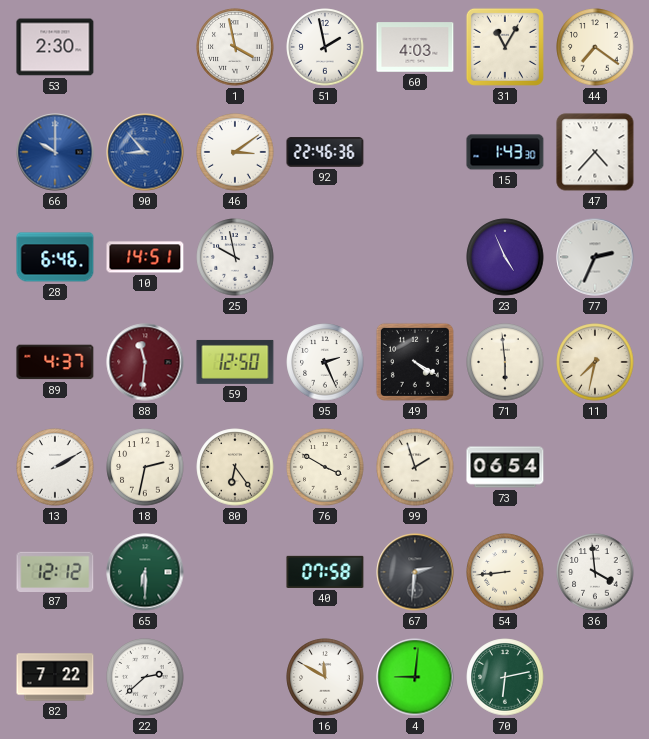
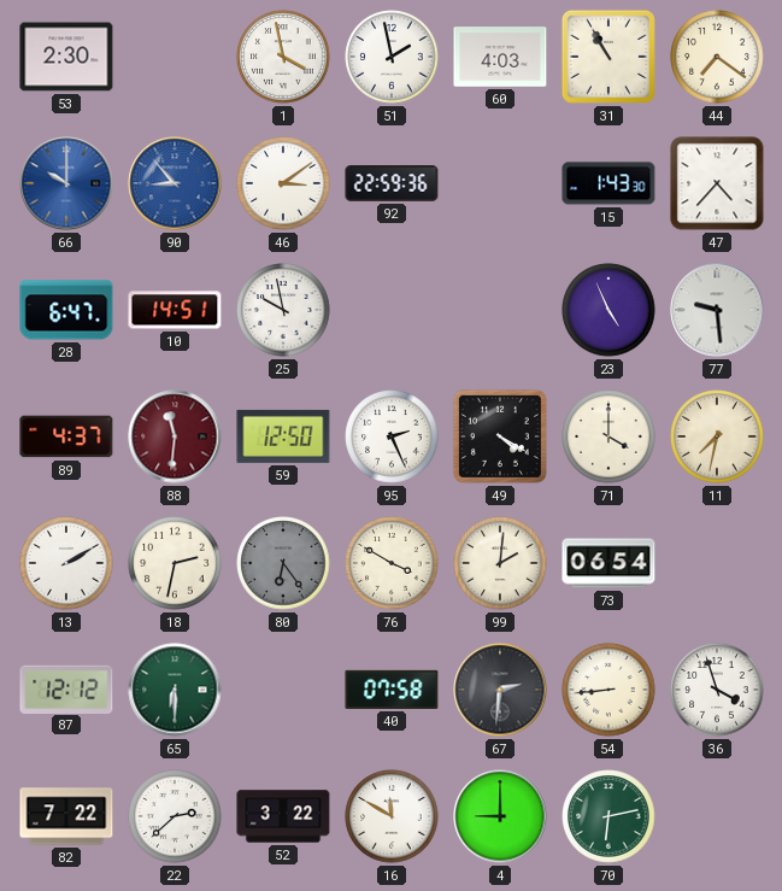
31: 11:05 -> 10:55 (608, 57)
92: 22:46 -> 22:59 (392, 183)
28: 6:46 -> 6:47 (66, 310)
77: 2:34 -> 9:29 (717, 310)
71: 5:59 -> 4:00 (608, 436)
80 dial: cream -> grey (283, 563)
99: 1:57 -> 2:01 (500, 563)
36: 3:59 -> 3:57 (717, 690)
52: none -> 3:22 (283, 816)
4: 9:01 -> 9:00 (500, 816)
